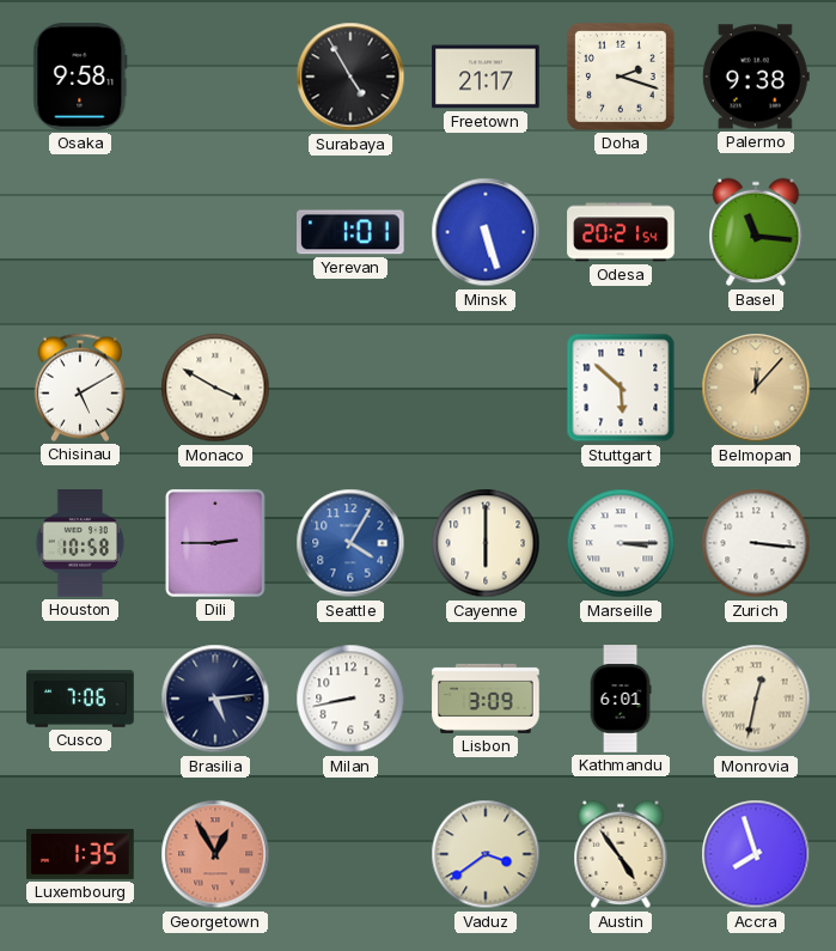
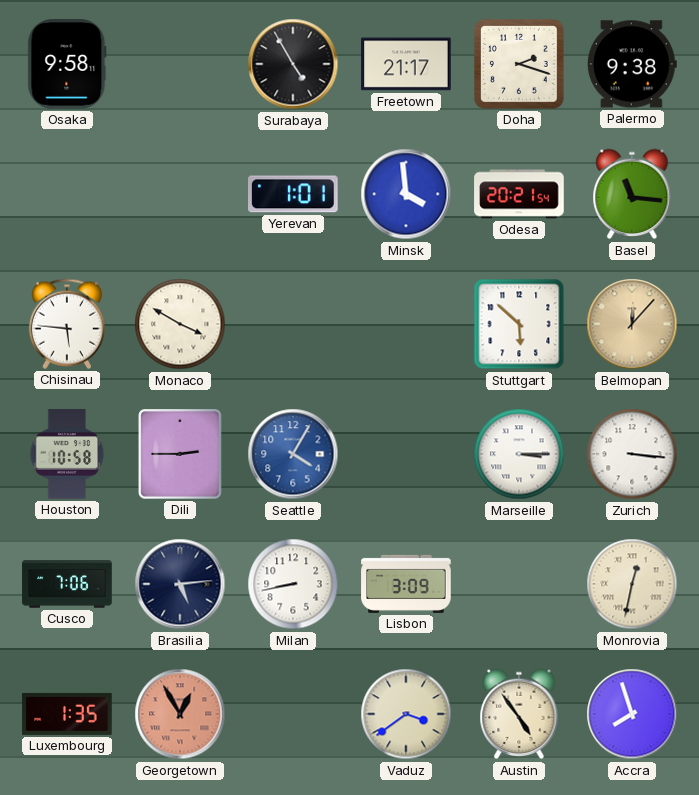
Minsk: 5:27 -> 3:59 (406, 194)
Chisinau: 5:10 -> 5:46 (67, 324)
Cayenne: 6:00 -> none (486, 543)
Kathmandu: 6:01 -> none (621, 699)
